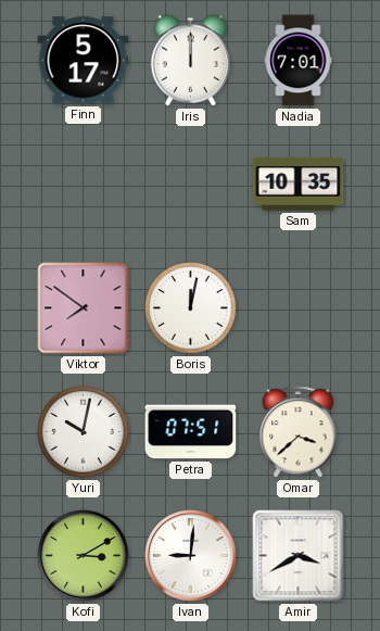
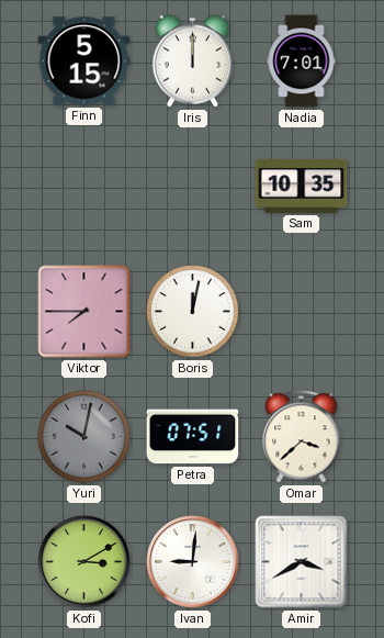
Finn: 5:17 -> 5:15 (84, 61)
Viktor: 7:51 -> 7:45 (84, 312)
Yuri dial: white -> grey (84, 437)
